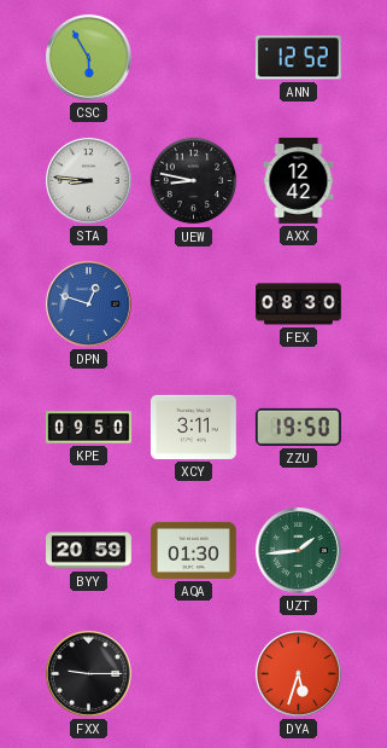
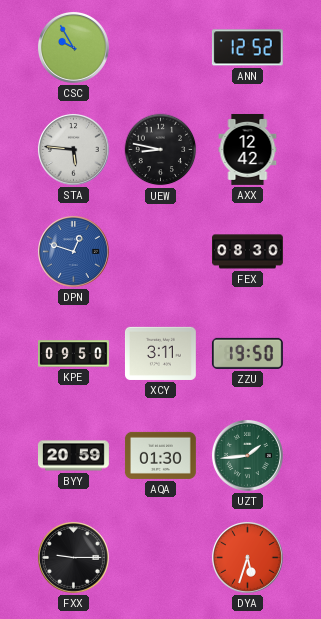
CSC: 5:55 -> 9:55 (73, 47)
STA: 8:46 -> 5:46 (73, 149)
